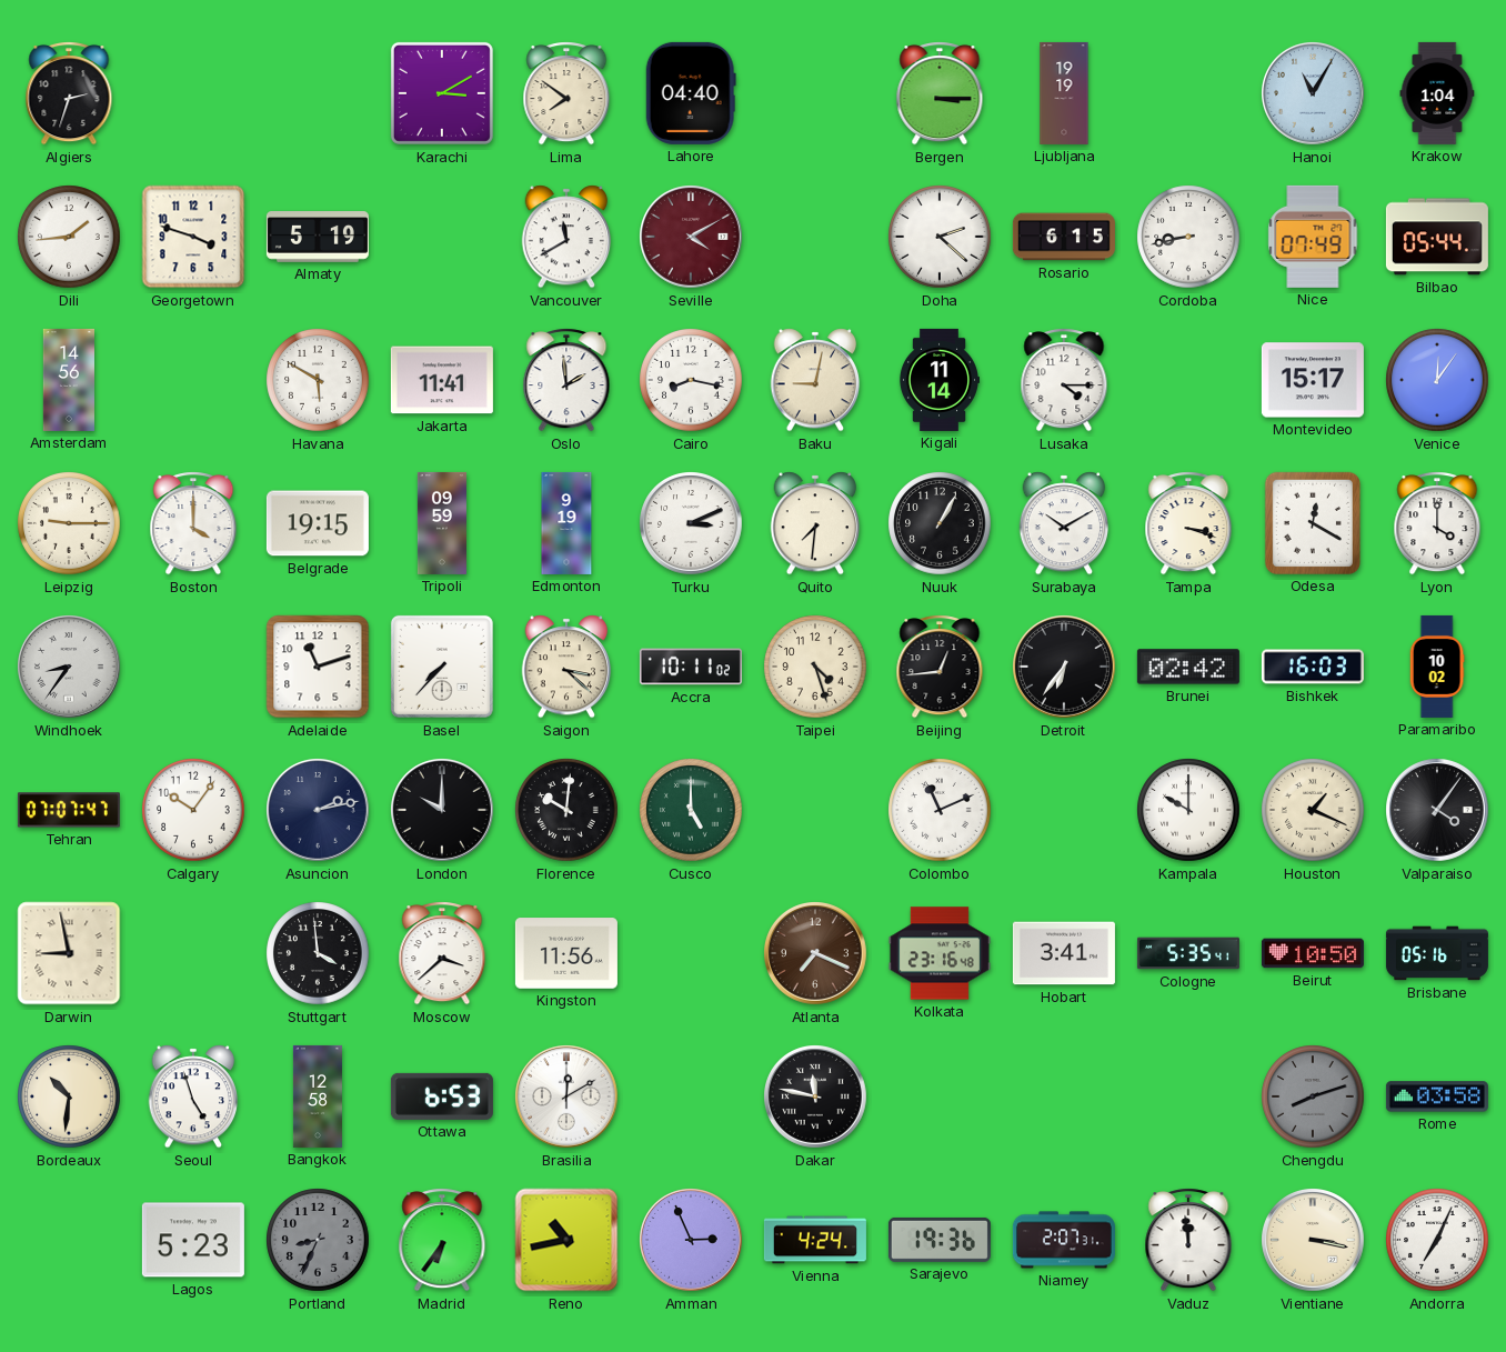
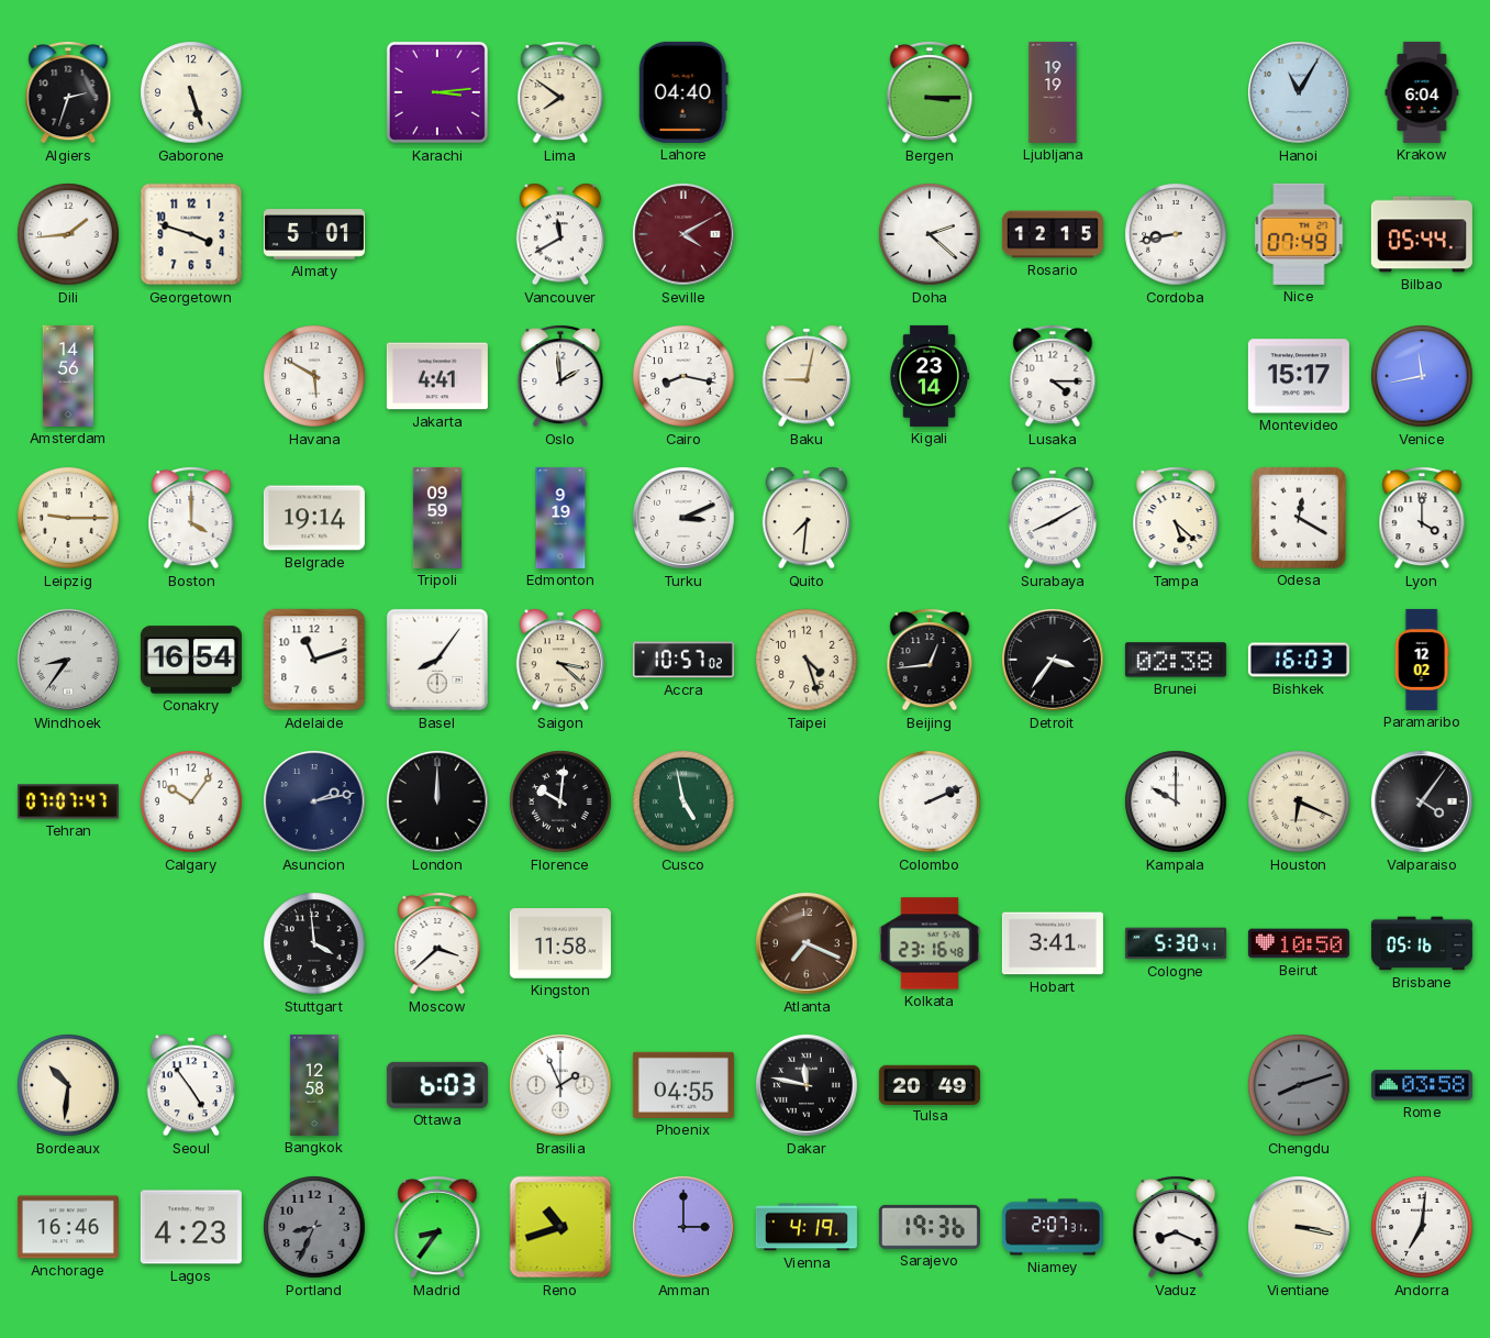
Gaborone: none -> 5:27 (191, 92)
Karachi: 3:10 -> 3:14 (437, 92)
Krakow: 1:04 -> 6:04 (1422, 92)
Almaty: 5:19 -> 5:01 (314, 235)
Rosario: 6:15 -> 12:15 (1053, 234)
Jakarta: 11:41 -> 4:41 (437, 376)
Kigali: 11:14 -> 23:14 (929, 376)
Venice: 12:06 -> 11:43 (1422, 376)
Belgrade: 19:15 -> 19:14 (314, 518)
Nuuk: 1:05 -> none (940, 523)
Surabaya: 10:10 -> 8:10 (1053, 518)
Tampa: 3:18 -> 5:22 (1176, 518)
Conakry: none -> 16:54 (191, 660)
Basel: 7:37 -> 8:06 (437, 660)
Accra: 10:11 -> 10:57 (683, 660)
Detroit: 6:36 -> 3:36 (1054, 661)
Brunei: 02:42 -> 02:38 (1176, 660)
Paramaribo: 10:02 -> 12:02 (1422, 660)
London: 10:00 -> 12:00 (438, 803)
Cusco: 5:00 -> 4:58 (683, 801)
Colombo: 11:11 -> 2:11 (930, 801)
Houston: 1:19 -> 6:19 (1299, 801)
Darwin: 8:58 -> none (69, 953)
Kingston: 11:56 -> 11:58 (560, 943)
Cologne: 5:35 -> 5:30 (1176, 943)
Seoul: 4:57 -> 4:54 (191, 1085)
Ottawa: 6:53 -> 6:03 (437, 1085)
Brasilia: 12:10 -> 1:56 (561, 1086)
Phoenix: none -> 04:55 (683, 1085)
Tulsa: none -> 20:49 (930, 1084)
Anchorage: none -> 16:46 (68, 1227)
Lagos: 5:23 -> 4:23 (191, 1227)
Madrid: 6:36 -> 8:36 (437, 1227)
Reno: 10:43 -> 10:42 (560, 1227)
Amman: 2:56 -> 3:00 (685, 1228)
Vienna: 4:24 -> 4:19 (807, 1227)
Vaduz: 11:59 -> 8:19 (1176, 1227)
Andorra: 7:04 -> 7:01 (1422, 1227)
